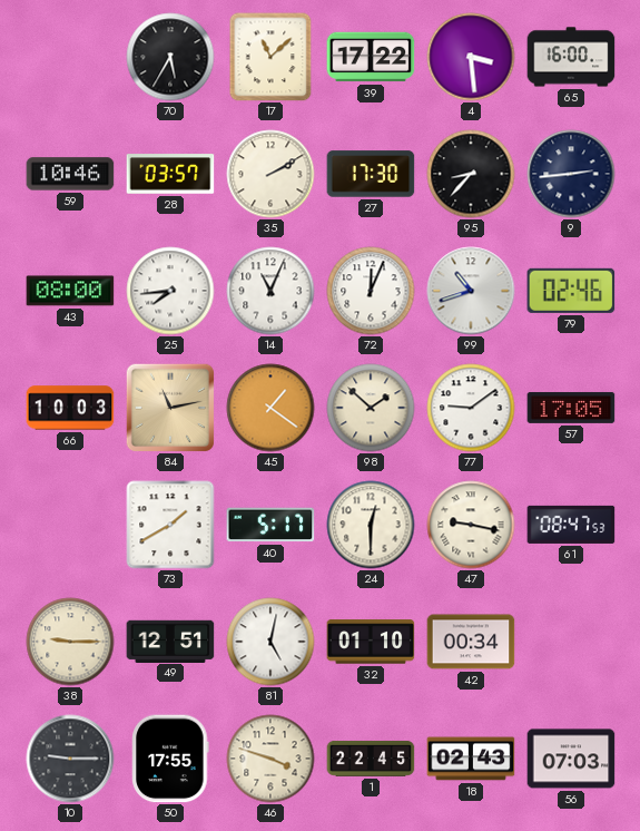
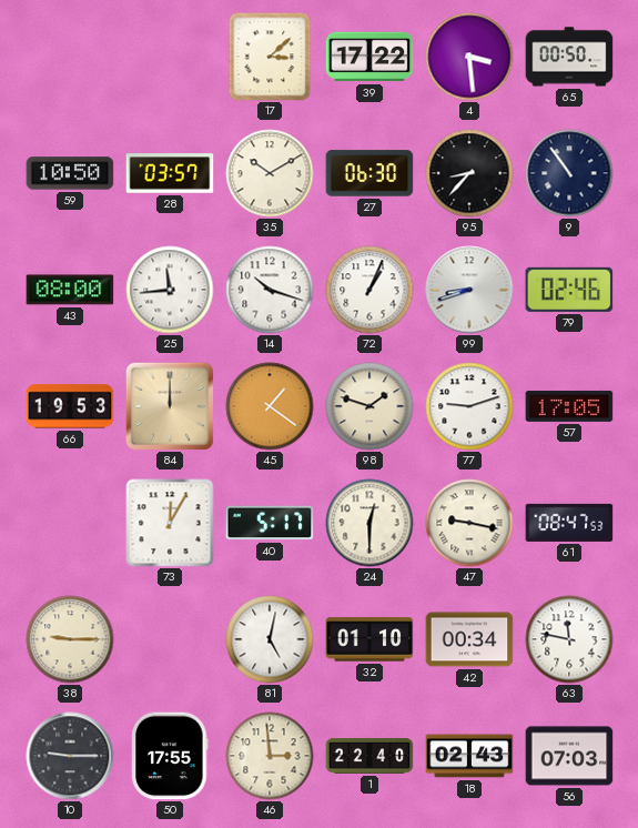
70: 5:35 -> none (170, 57)
17: 11:08 -> 3:08 (270, 57)
65: 16:00 -> 00:50 (569, 57)
59: 10:46 -> 10:50 (70, 173)
35: 2:10 -> 10:10 (270, 173)
27: 17:30 -> 06:30 (369, 173)
9: 2:44 -> 10:54 (569, 173)
25: 7:44 -> 11:44 (170, 290)
14: 11:04 -> 10:18 (270, 290)
72: 12:04 -> 1:04 (369, 290)
99: 10:42 -> 8:42 (469, 290)
66: 10:03 -> 19:53 (70, 406)
84: 11:13 -> 12:00 (169, 405)
98: 1:52 -> 1:48 (369, 406)
77: 9:09 -> 9:12 (469, 406)
73: 1:40 -> 12:05 (170, 523)
49: 12:51 -> none (170, 641)
63: none -> 11:47 (569, 639)
46: 3:48 -> 2:59 (270, 756)
1: 22:45 -> 22:40 (369, 756)
